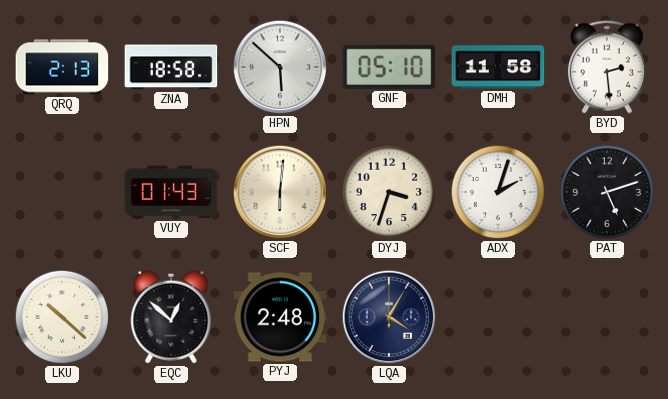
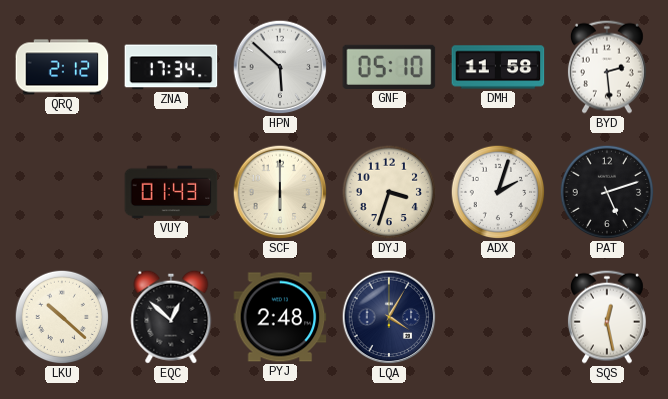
QRQ: 2:13 -> 2:12 (62, 67)
ZNA: 18:58 -> 17:34 (171, 67)
SCF: 6:01 -> 6:00 (280, 192)
SQS: none -> 12:28 (607, 317)
